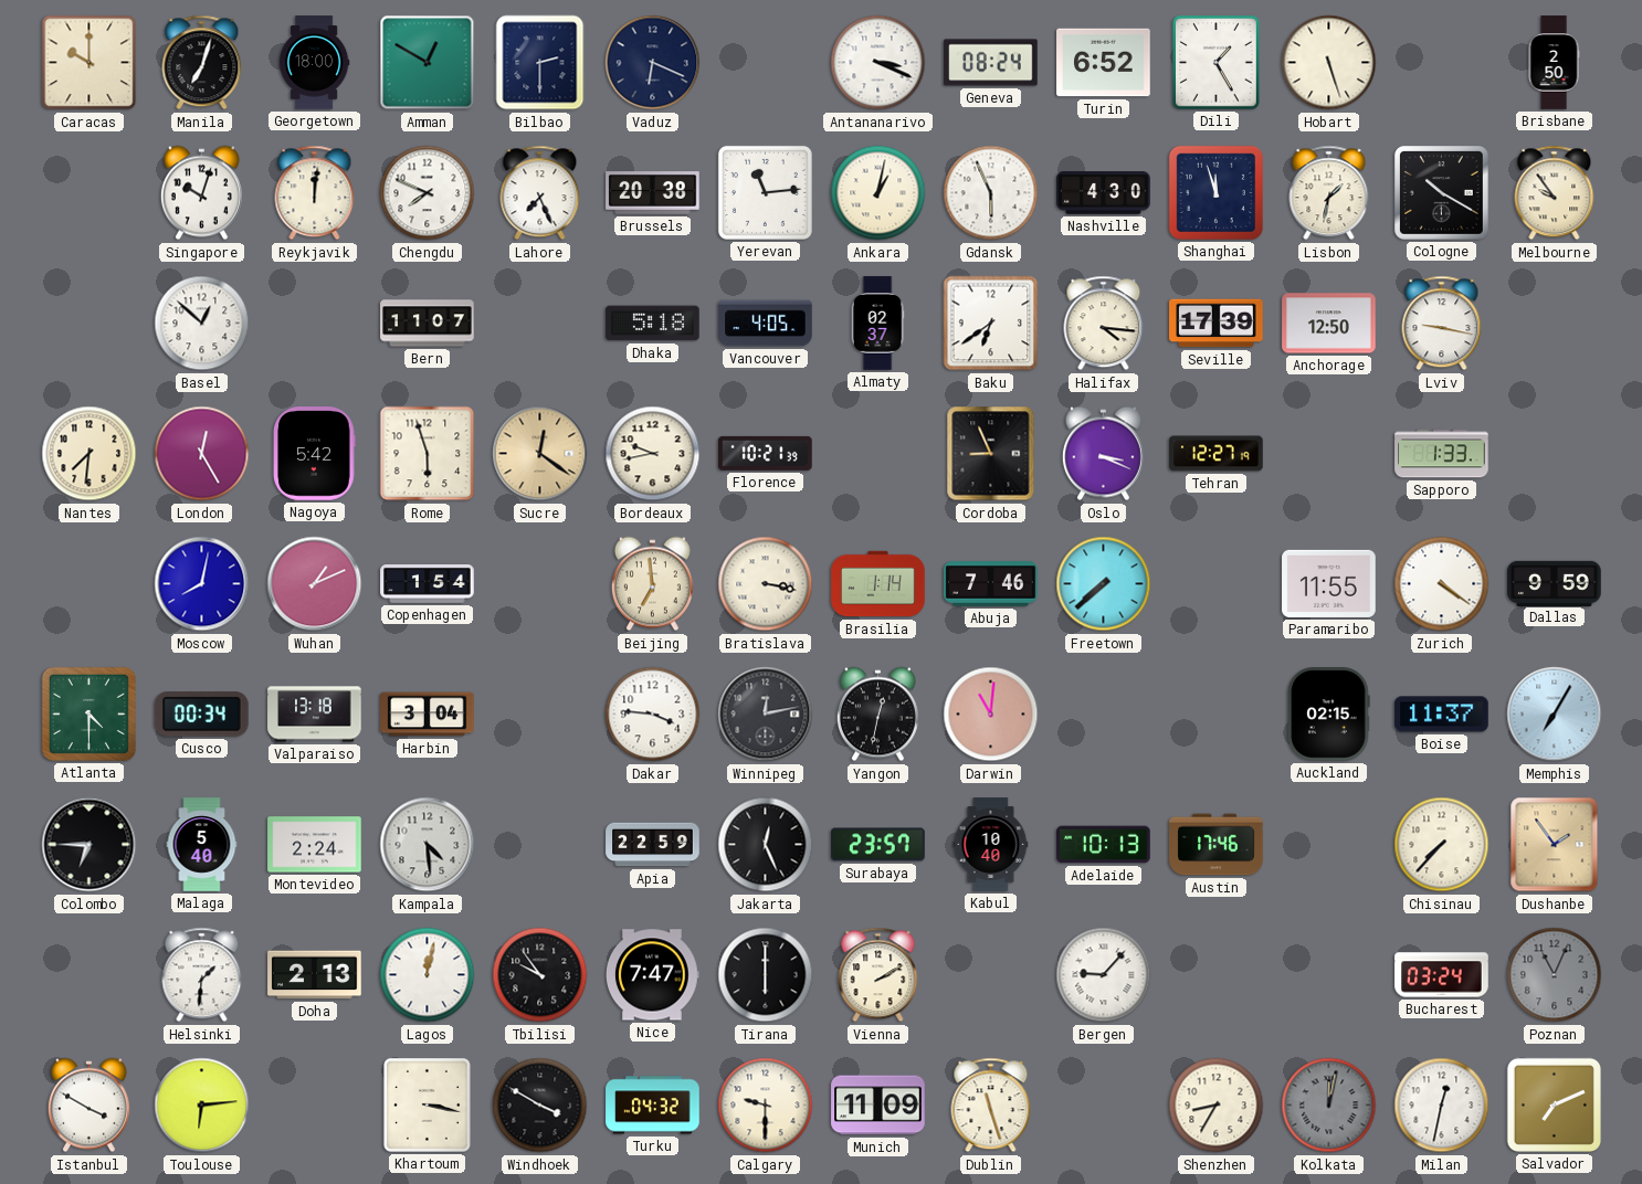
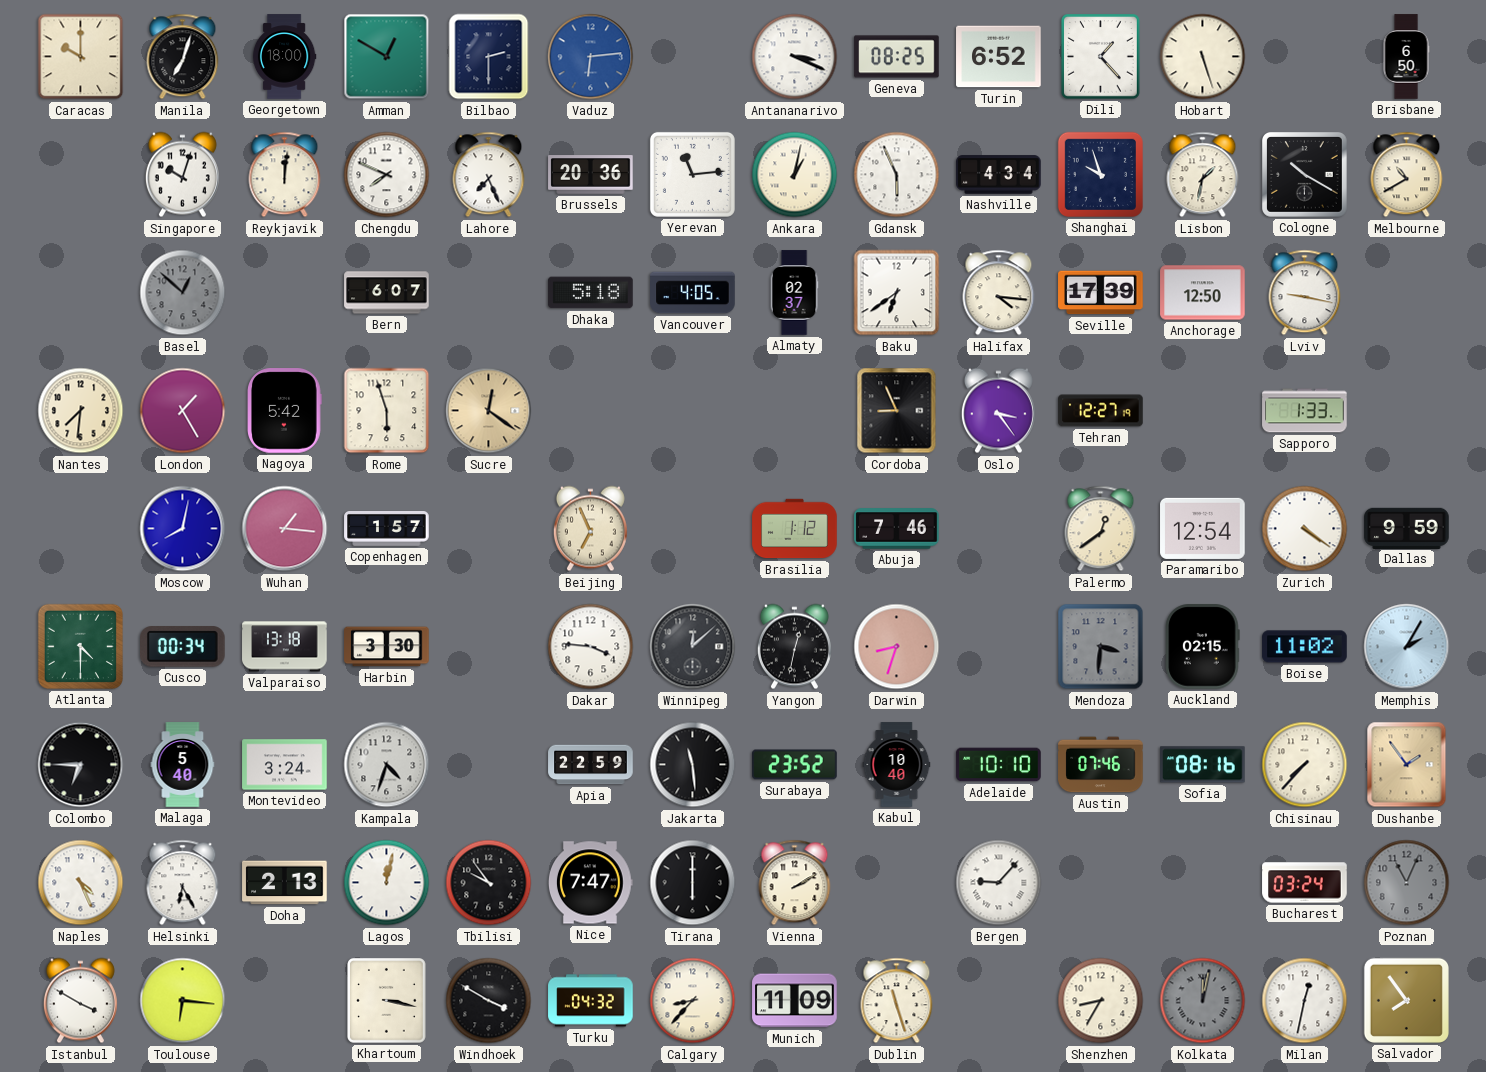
Vaduz: 6:19 -> 6:14 (591, 57)
Vaduz dial: navy -> blue (591, 57)
Geneva: 08:24 -> 08:25 (897, 57)
Dili: 1:25 -> 1:23 (1101, 57)
Brisbane: 2:50 -> 6:50 (1406, 57)
Brussels: 20:38 -> 20:36 (591, 175)
Nashville: 4:30 -> 4:34 (999, 175)
Shanghai: 11:57 -> 9:57 (1100, 174)
Melbourne: 9:54 -> 10:40 (1407, 175)
Basel dial: white -> grey (183, 293)
Bern: 11:07 -> 6:07 (387, 293)
London: 12:25 -> 1:25 (183, 411)
Bordeaux: 9:43 -> none (653, 454)
Florence: 10:21 -> none (766, 453)
Oslo: 3:19 -> 3:24 (998, 411)
Wuhan: 1:11 -> 1:16 (285, 529)
Copenhagen: 1:54 -> 1:57 (387, 529)
Beijing: 6:59 -> 6:56 (590, 529)
Bratislava: 3:17 -> none (766, 584)
Brasilia: 1:14 -> 1:12 (795, 529)
Freetown: 7:38 -> none (1104, 584)
Palermo: none -> 12:39 (1101, 529)
Paramaribo: 11:55 -> 12:54 (1203, 528)
Harbin: 3:04 -> 3:30 (387, 647)
Winnipeg: 12:13 -> 12:08 (693, 647)
Darwin: 11:01 -> 8:33 (897, 647)
Mendoza: none -> 3:31 (1101, 647)
Boise: 11:37 -> 11:02 (1305, 647)
Memphis: 7:05 -> 2:05 (1407, 647)
Montevideo: 2:24 -> 3:24 (285, 765)
Kampala: 4:29 -> 4:33 (387, 765)
Jakarta: 12:26 -> 11:29 (693, 765)
Surabaya: 23:57 -> 23:52 (795, 765)
Adelaide: 10:13 -> 10:10 (999, 765)
Austin: 17:46 -> 07:46 (1101, 765)
Sofia: none -> 08:16 (1203, 765)
Naples: none -> 4:26 (81, 883)
Helsinki: 1:31 -> 6:25 (183, 883)
Toulouse: 6:14 -> 6:16 (183, 1001)
Calgary: 9:30 -> 8:37 (693, 1001)
Salvador: 7:11 -> 7:54 (1406, 1000)
